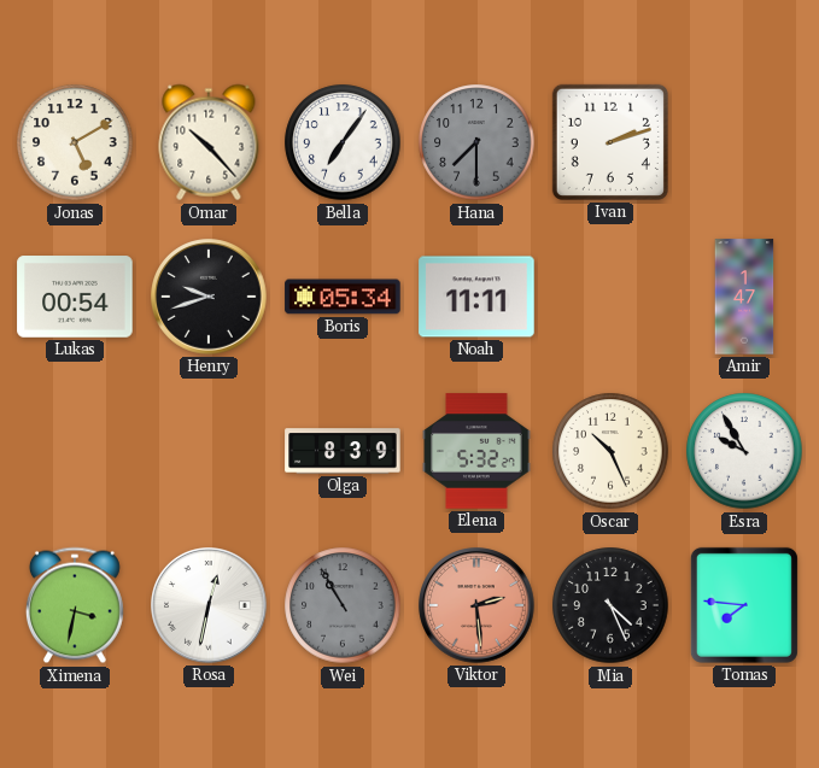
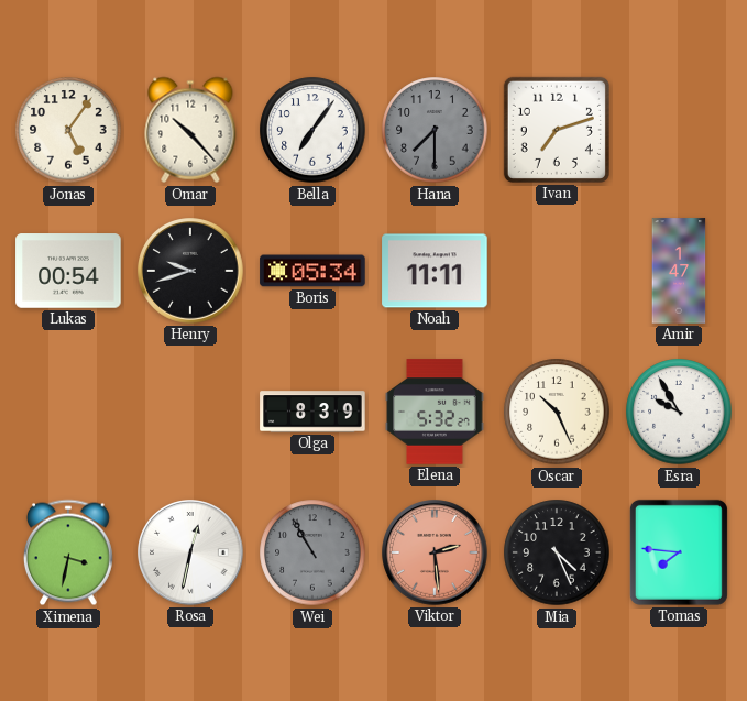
Jonas: 5:10 -> 5:06 (68, 130)
Ivan: 2:12 -> 7:12 (557, 130)
